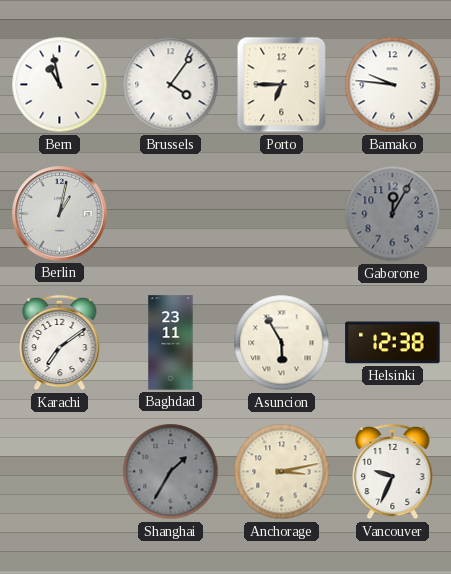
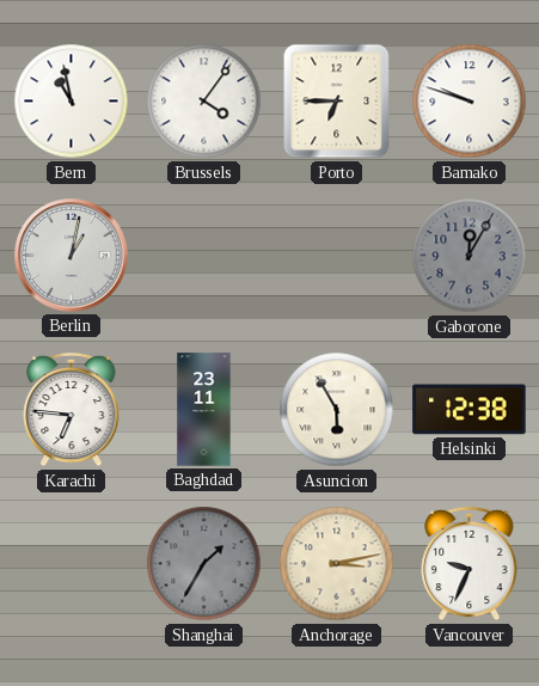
Bamako: 9:46 -> 9:48 (470, 102)
Karachi: 7:09 -> 6:46 (72, 410)
